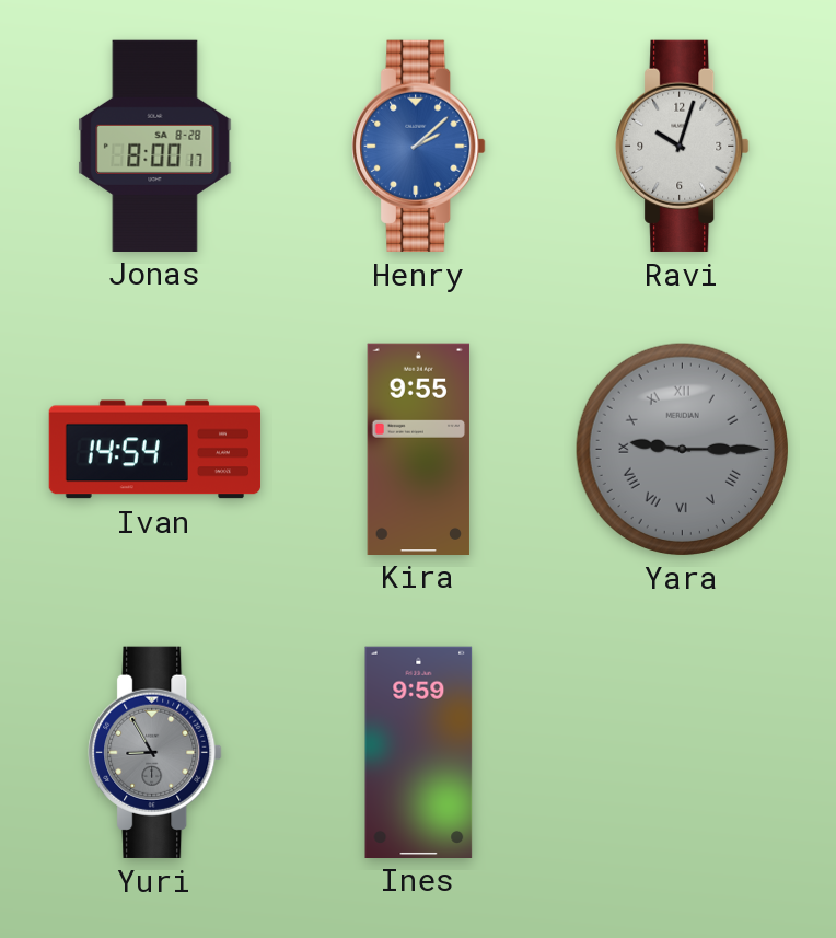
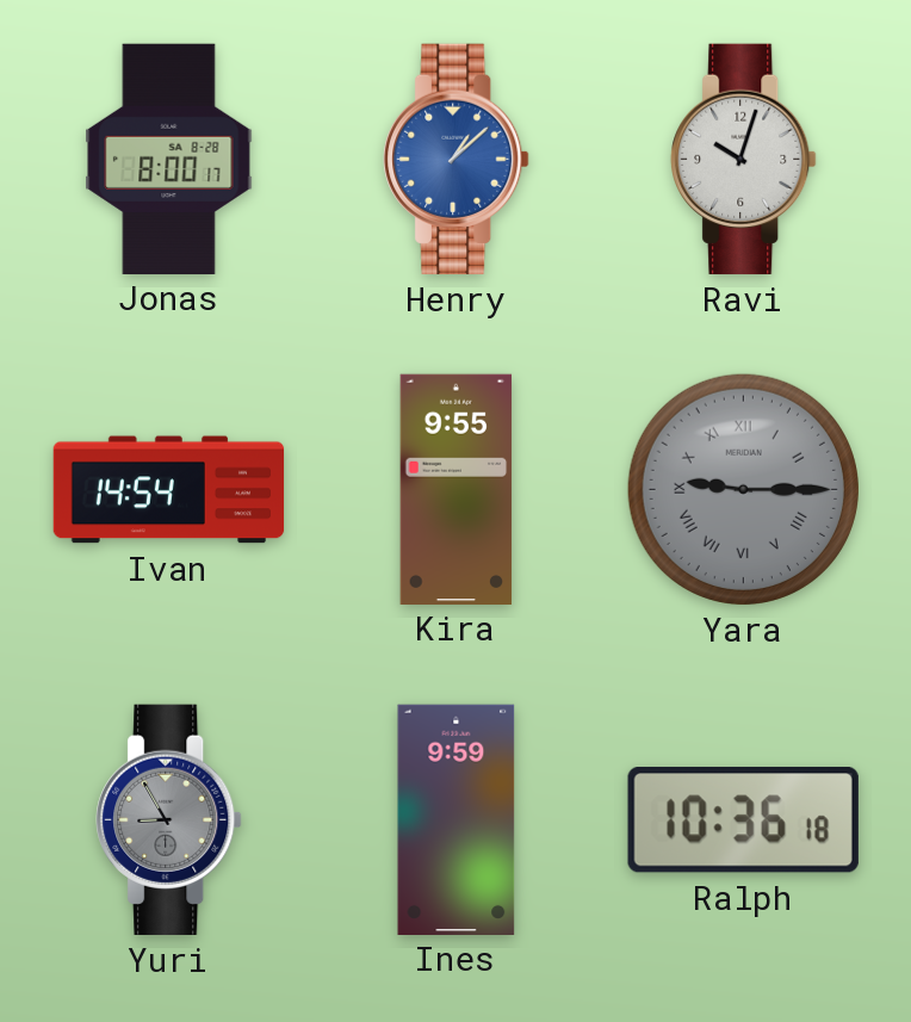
Henry: 2:08 -> 1:08 (457, 159)
Ralph: none -> 10:36 (743, 820)
